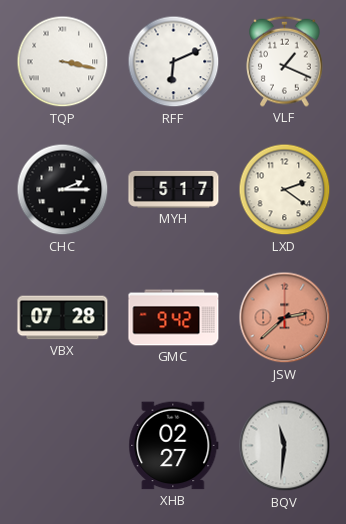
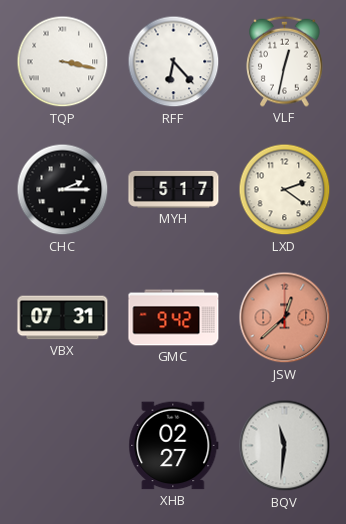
RFF: 6:11 -> 6:23 (174, 62)
VLF: 1:19 -> 12:32 (285, 61)
VBX: 07:28 -> 07:31 (63, 318)
JSW: 2:38 -> 12:38 (285, 318)
